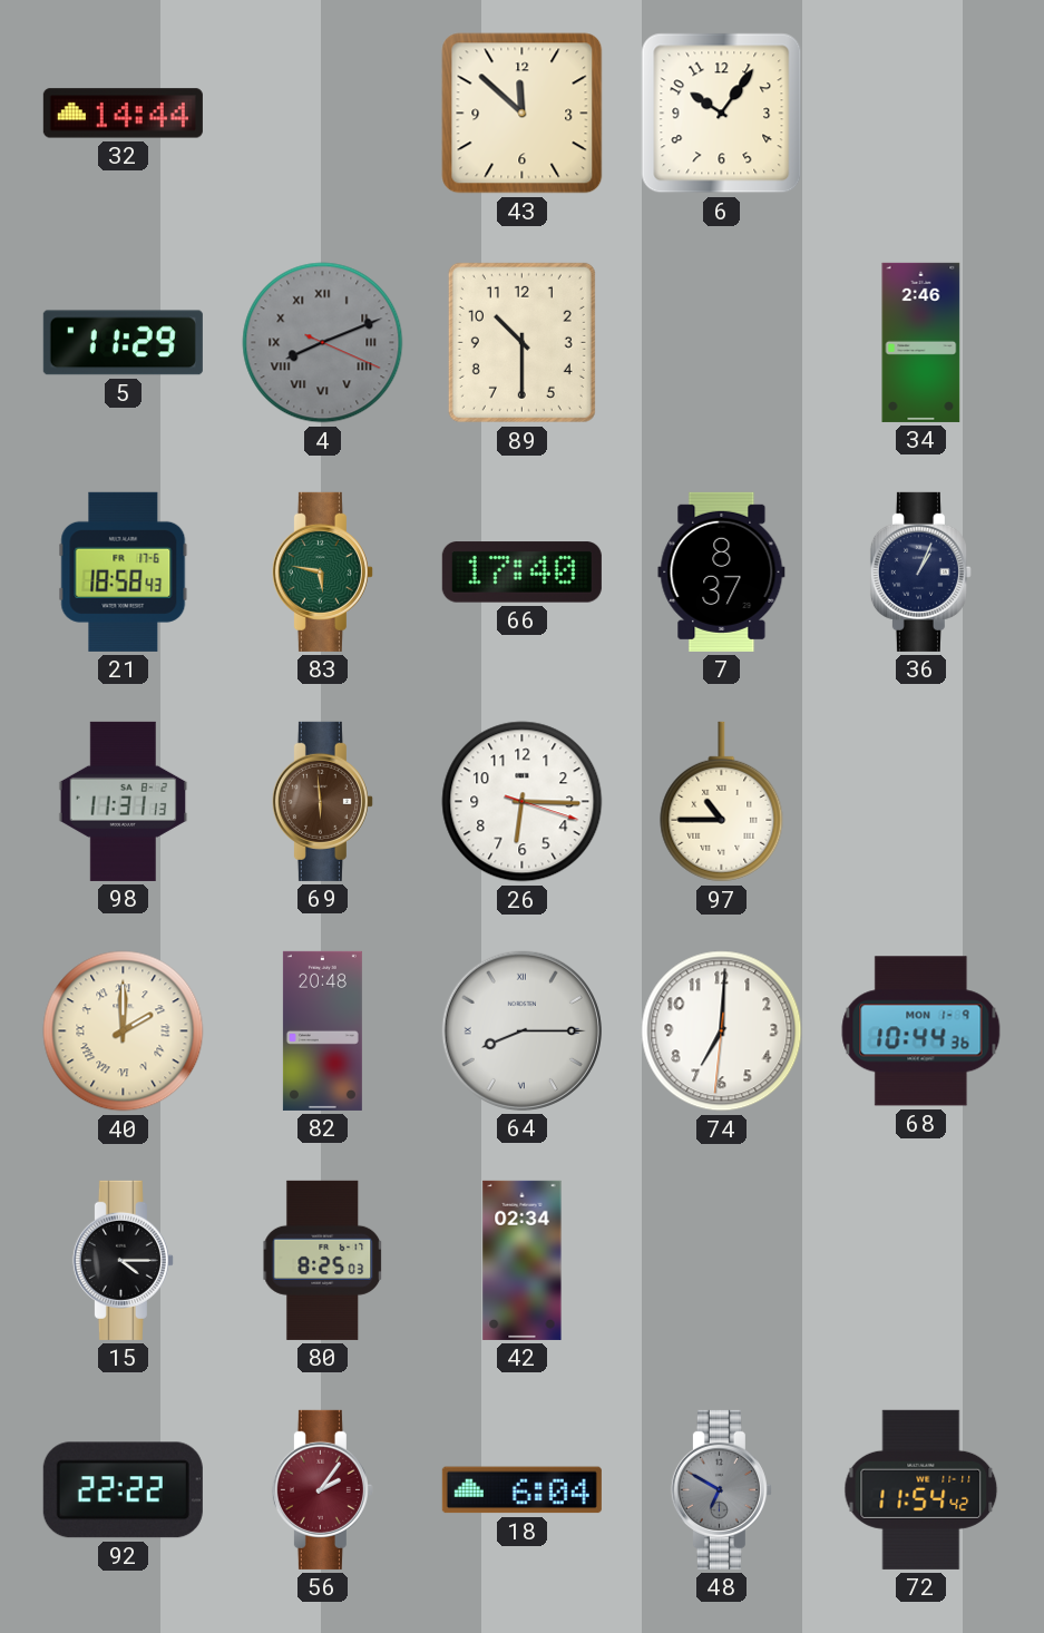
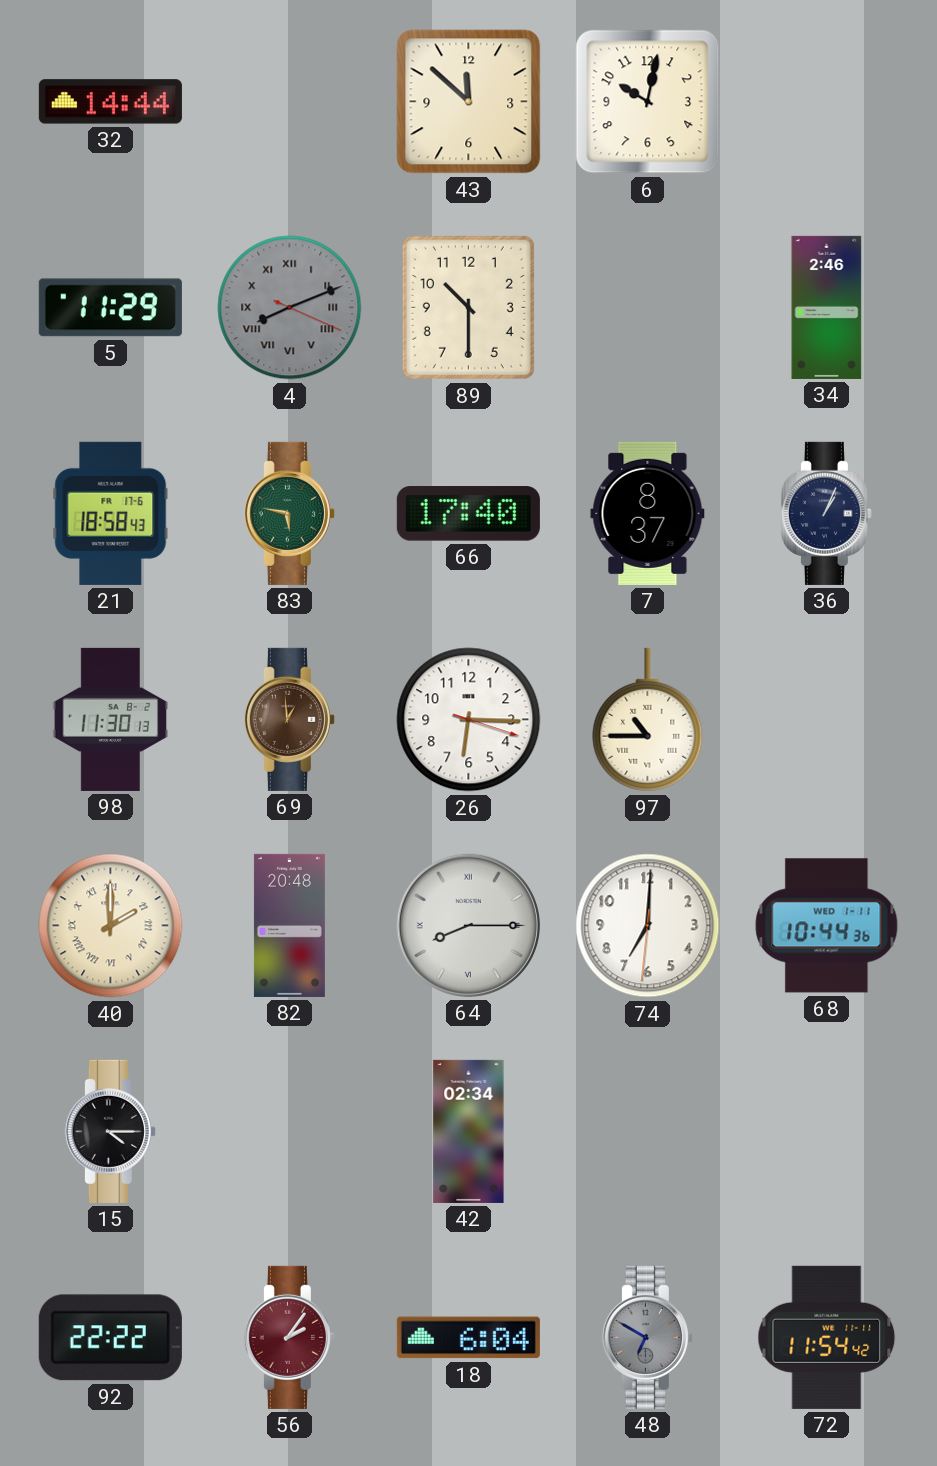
6: 10:06 -> 10:02 (648, 102)
98: 11:31 -> 11:30 (111, 719)
69: 5:59 -> 12:59 (289, 719)
68 date: MON 1-9 -> WED 1-11 (827, 926)
80: 8:25 -> none (323, 1260)
